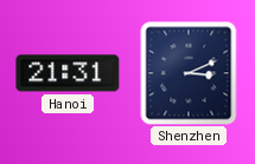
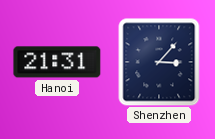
Shenzhen: 3:11 -> 3:07 (159, 62)
